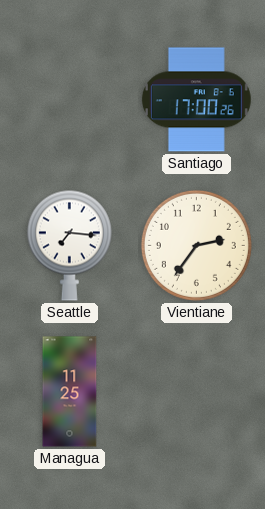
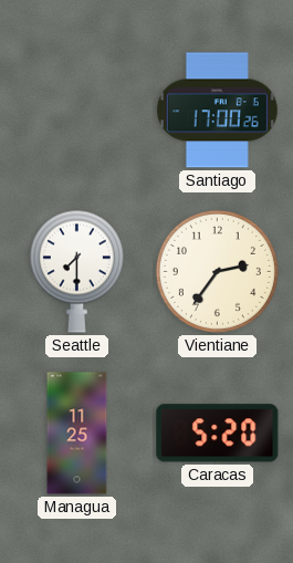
Seattle: 7:16 -> 7:30 (76, 271)
Caracas: none -> 5:20 (218, 434)
